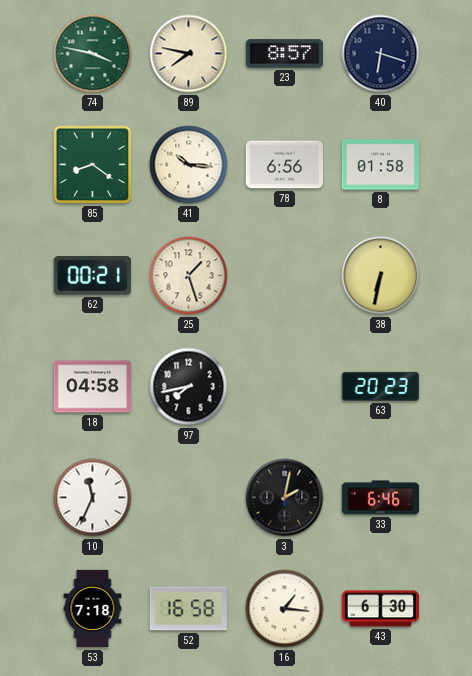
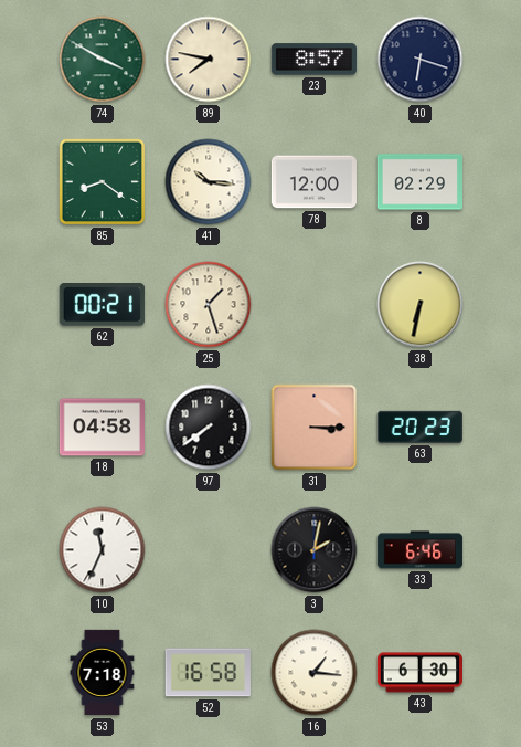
74: 3:47 -> 3:50 (103, 60)
78: 6:56 -> 12:00 (313, 182)
8: 01:58 -> 02:29 (419, 182)
97: 7:43 -> 7:39 (209, 428)
31: none -> 3:15 (315, 428)
